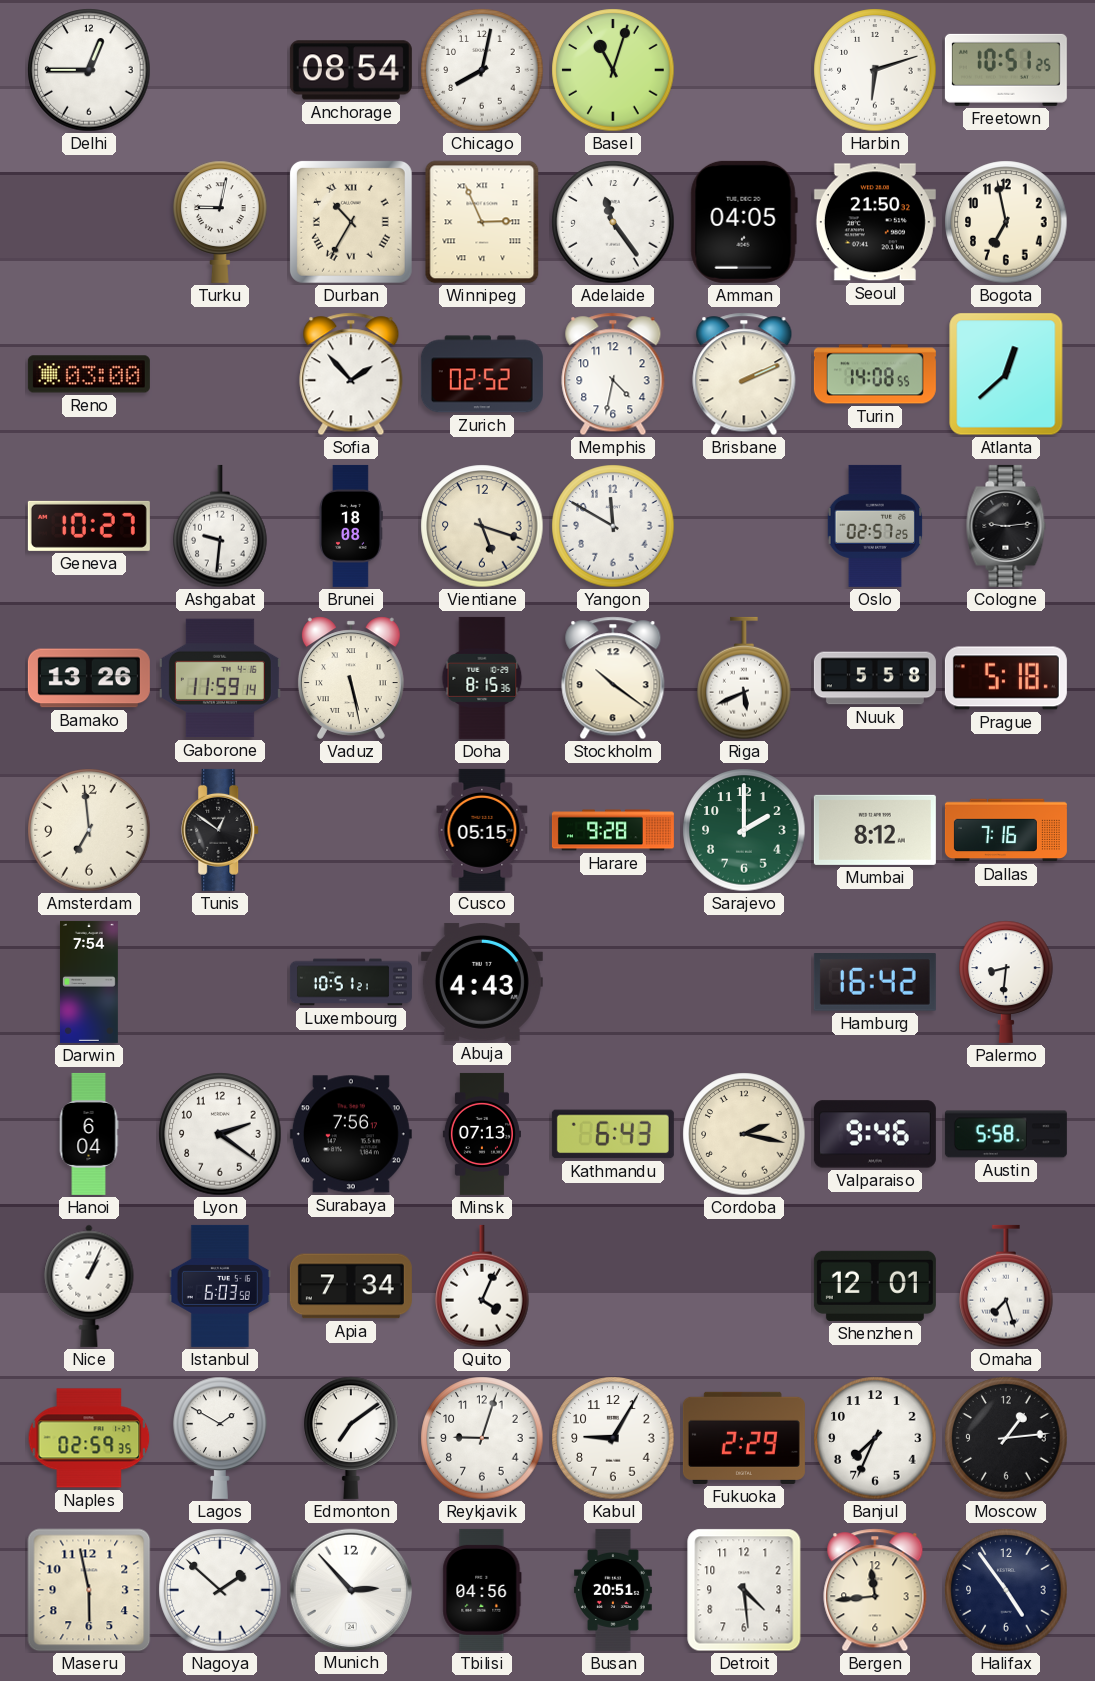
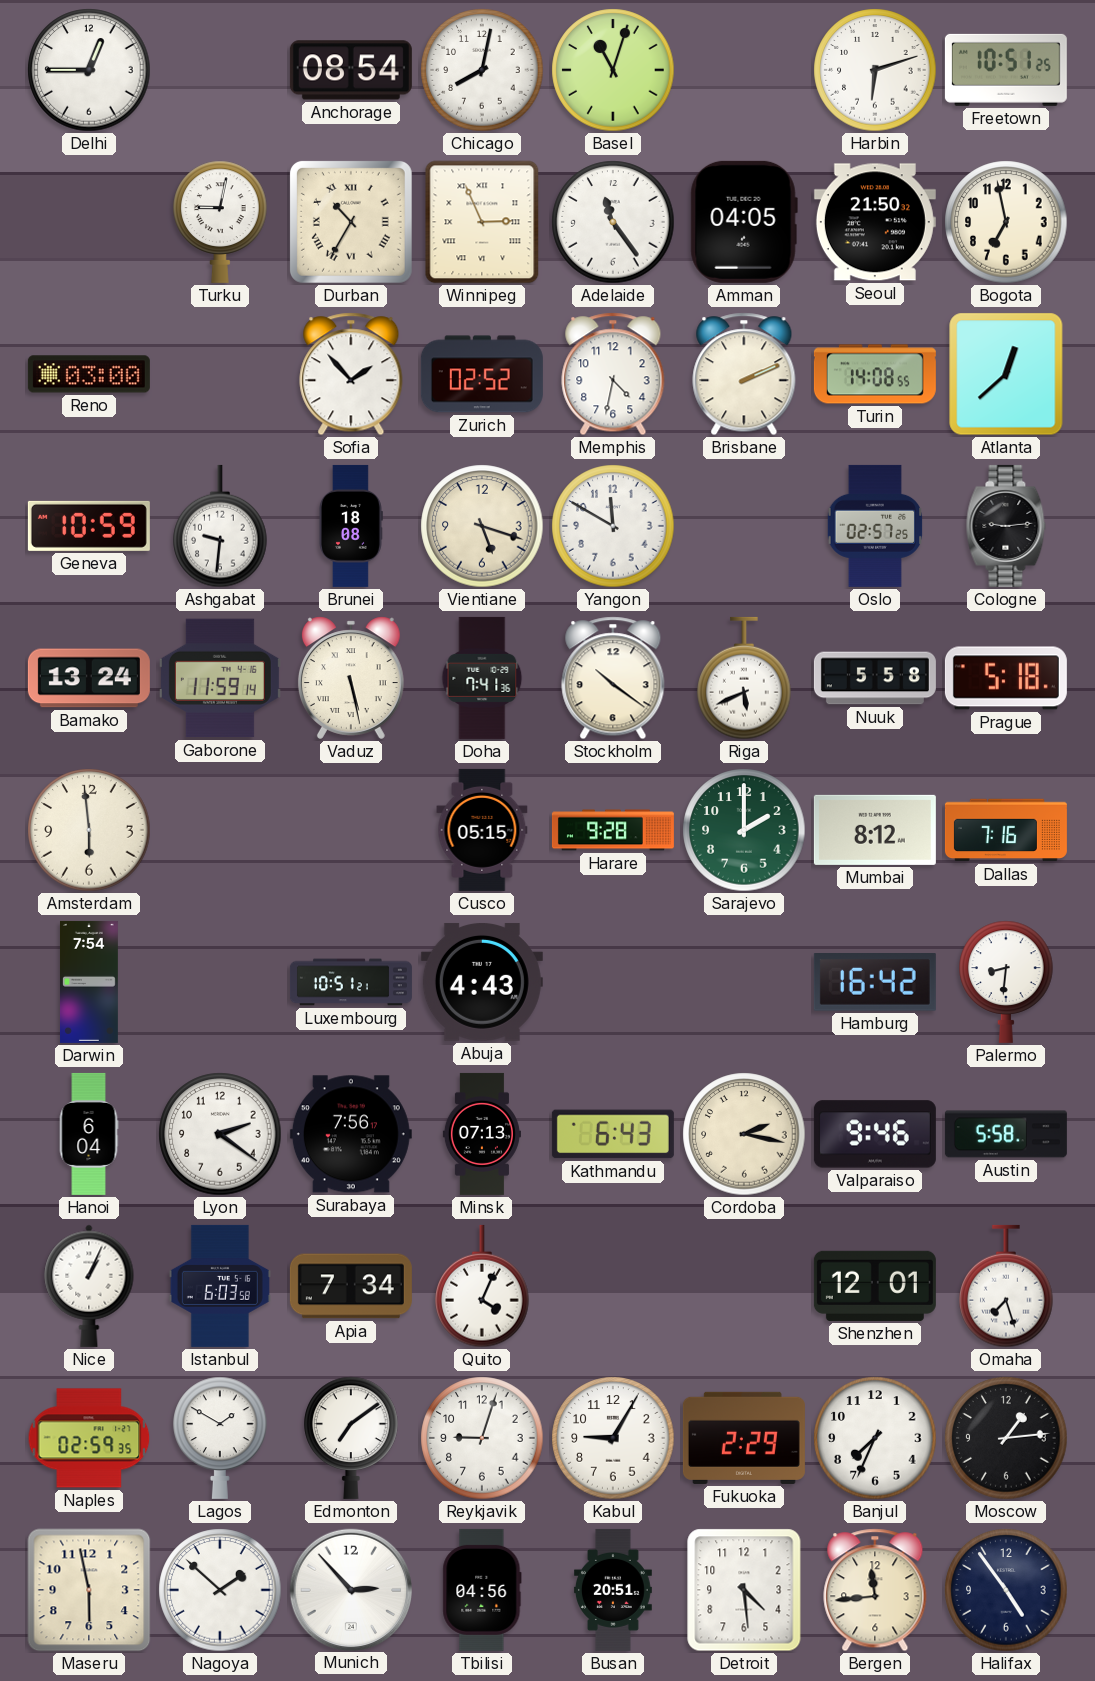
Geneva: 10:27 -> 10:59 (89, 526)
Bamako: 13:26 -> 13:24 (89, 678)
Doha: 8:15 -> 7:41 (482, 678)
Amsterdam: 6:59 -> 5:59 (89, 830)
Tunis: 12:51 -> none (221, 830)
